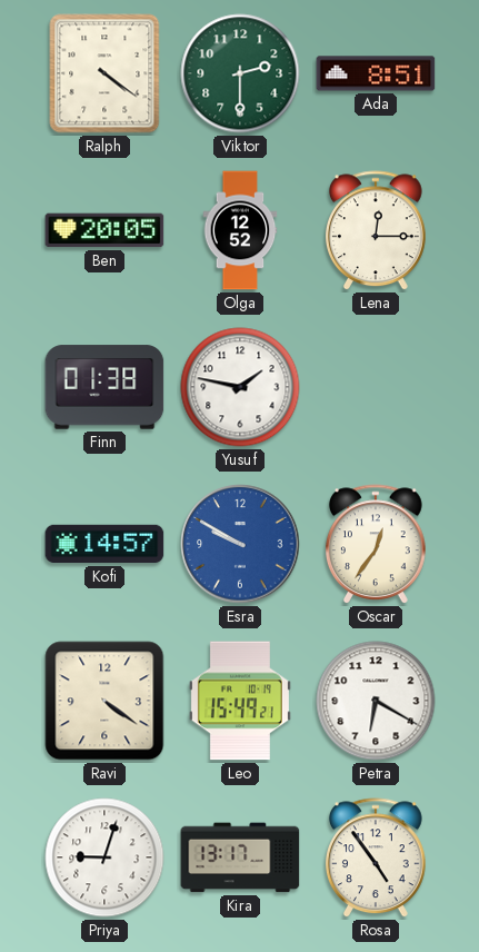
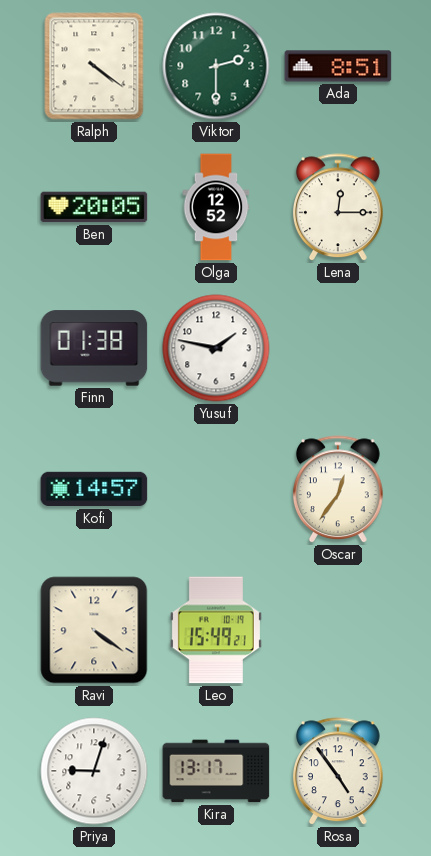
Esra: 9:50 -> none (240, 544)
Petra: 6:20 -> none (376, 701)
